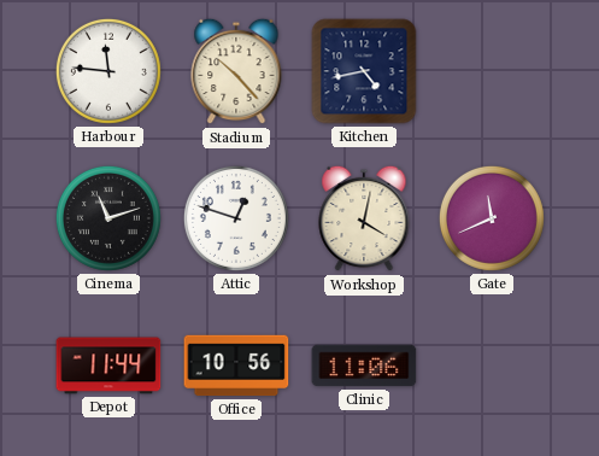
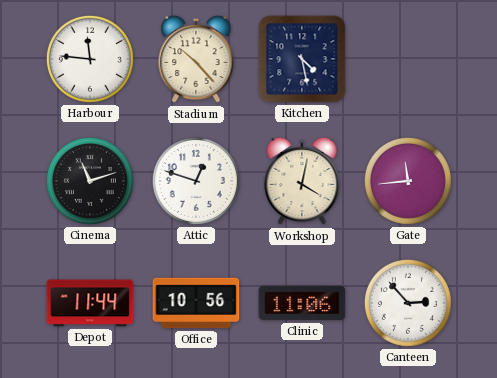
Kitchen: 4:43 -> 4:28 (302, 59)
Gate: 11:41 -> 11:44 (408, 181)
Canteen: none -> 2:53 (408, 303)
